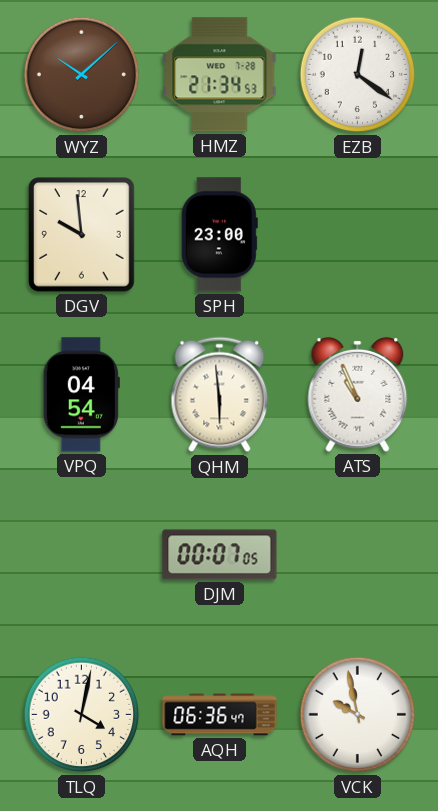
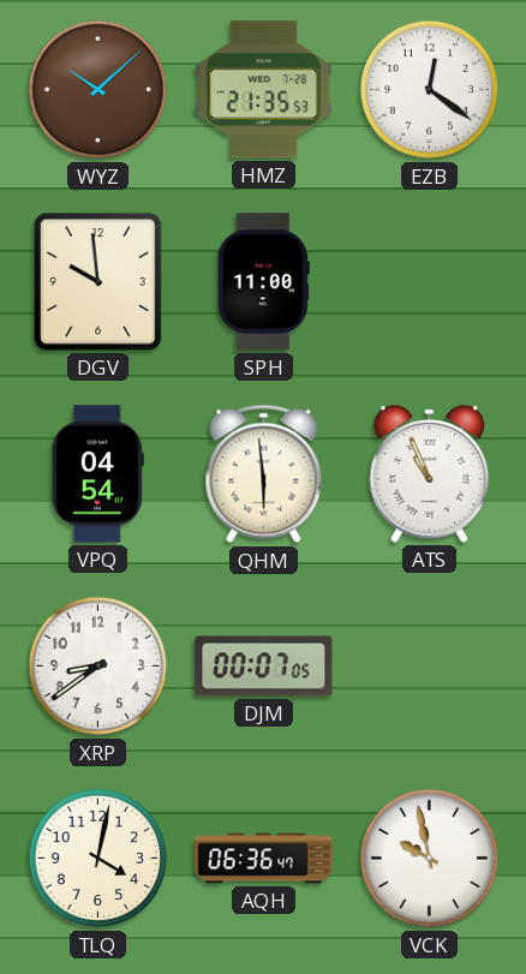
HMZ: 21:34 -> 21:35 (264, 90)
SPH: 23:00 -> 11:00 (263, 282)
XRP: none -> 8:39 (98, 667)
